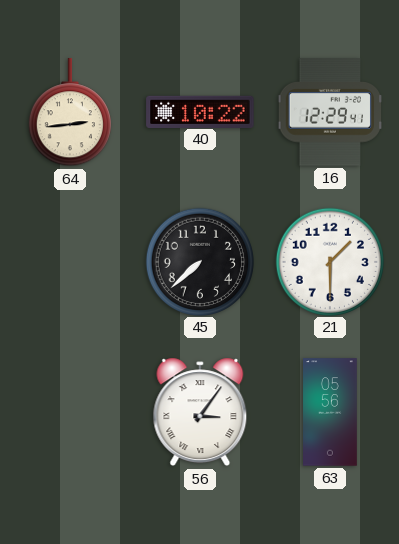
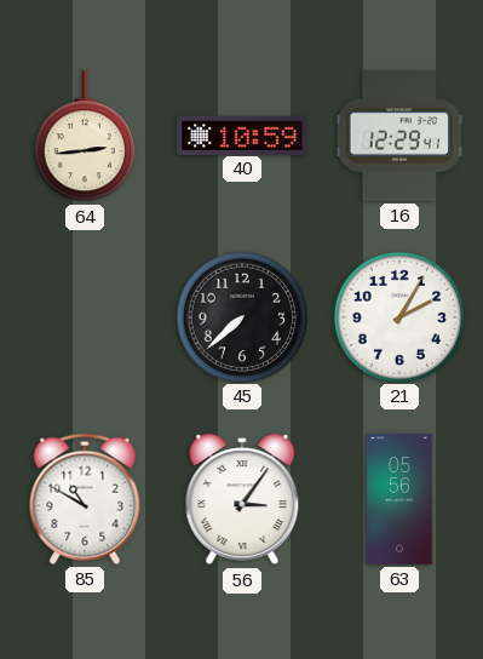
40: 10:22 -> 10:59 (242, 134)
21: 1:30 -> 2:05 (398, 316)
85: none -> 10:50 (85, 499)
